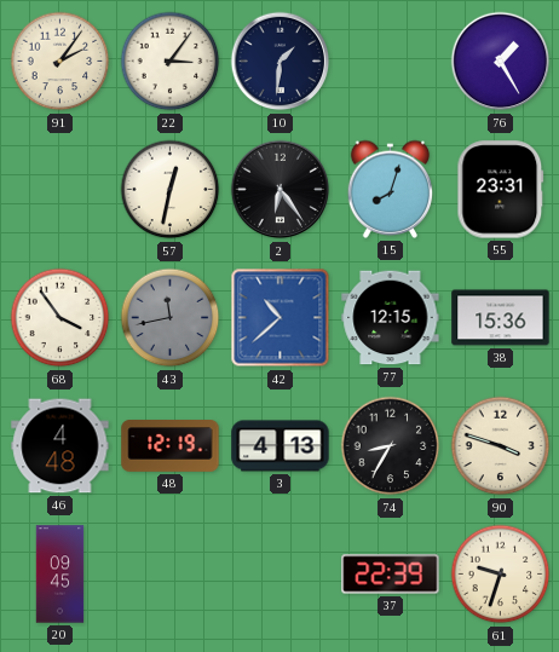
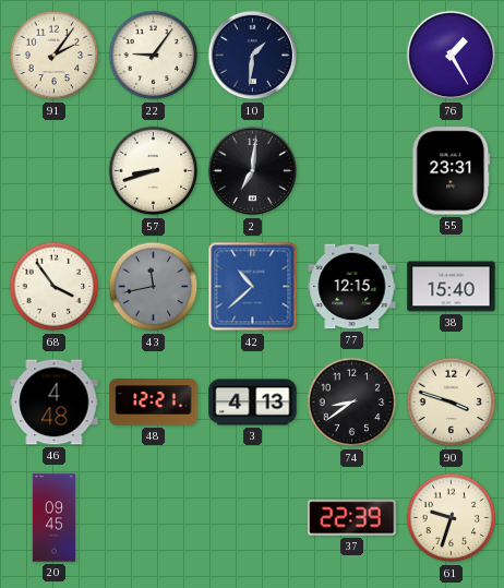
22: 3:06 -> 9:06 (154, 56)
57: 12:32 -> 8:42 (154, 171)
2: 6:24 -> 7:01 (253, 171)
15: 8:03 -> none (391, 189)
38: 15:36 -> 15:40 (452, 287)
48: 12:19 -> 12:21 (154, 403)
74: 8:35 -> 8:39 (352, 403)
